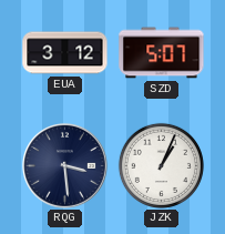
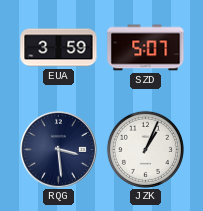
EUA: 3:12 -> 3:59 (59, 48)
